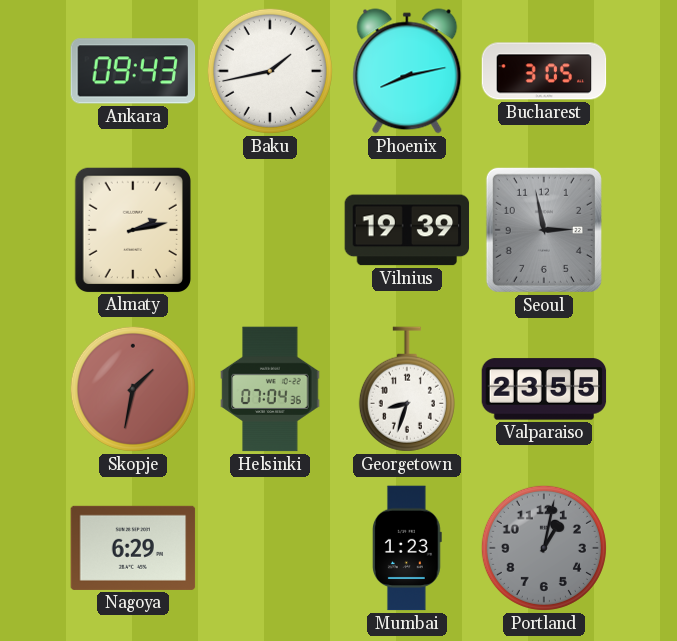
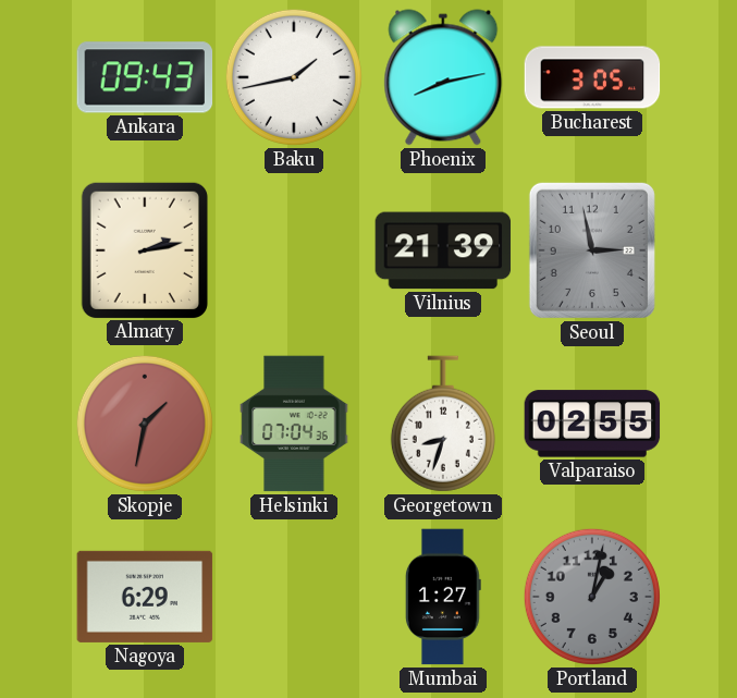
Vilnius: 19:39 -> 21:39 (443, 250)
Valparaiso: 23:55 -> 02:55 (592, 424)
Mumbai: 1:23 -> 1:27 (443, 597)
